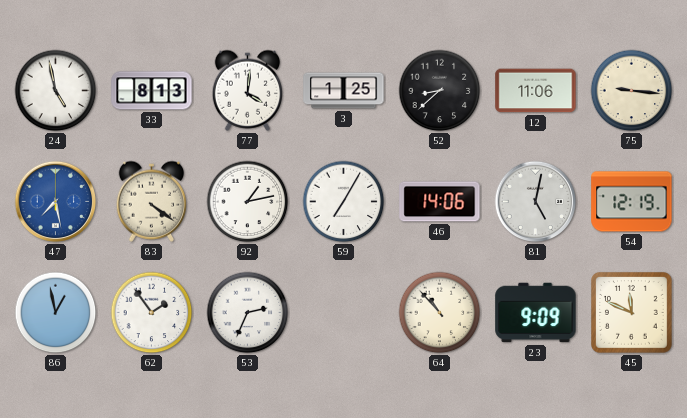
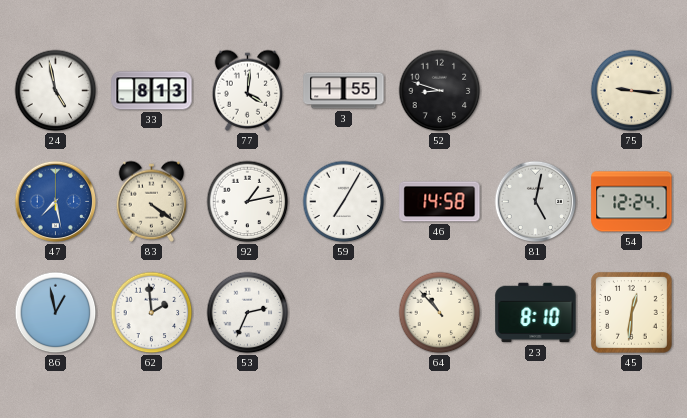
3: 1:25 -> 1:55 (344, 91)
52: 8:38 -> 8:48 (440, 91)
12: 11:06 -> none (536, 91)
46: 14:06 -> 14:58 (440, 202)
54: 12:19 -> 12:24 (632, 202)
62: 1:54 -> 1:59 (152, 313)
23: 9:09 -> 8:10 (536, 313)
45: 11:49 -> 12:31 (632, 313)
